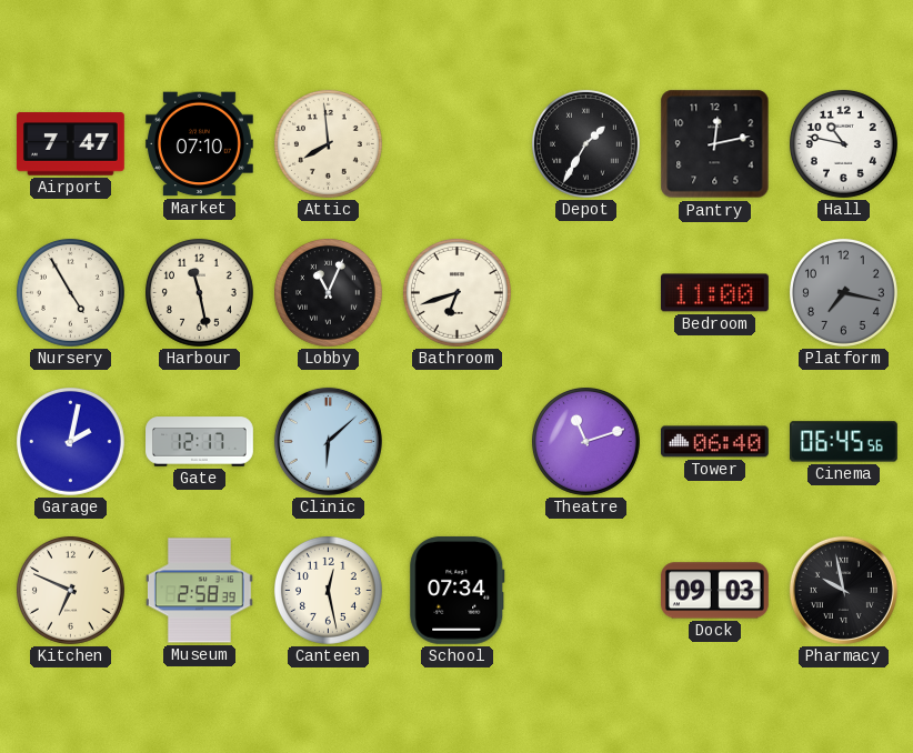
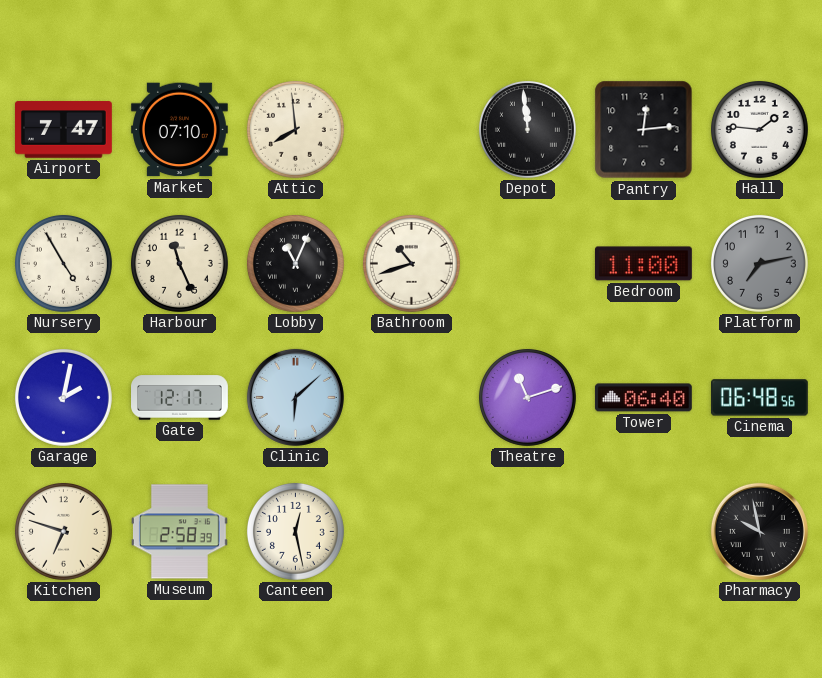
Depot: 1:35 -> 11:59 (527, 129)
Pantry: 12:13 -> 12:14 (644, 130)
Hall: 10:47 -> 1:46 (759, 129)
Harbour: 11:28 -> 11:26 (179, 263)
Bathroom: 6:42 -> 10:42 (411, 263)
Platform: 7:17 -> 7:13 (759, 263)
Cinema: 06:45 -> 06:48 (759, 398)
Kitchen: 6:49 -> 6:48 (63, 531)
School: 07:34 -> none (458, 590)
Dock: 09:03 -> none (714, 591)
